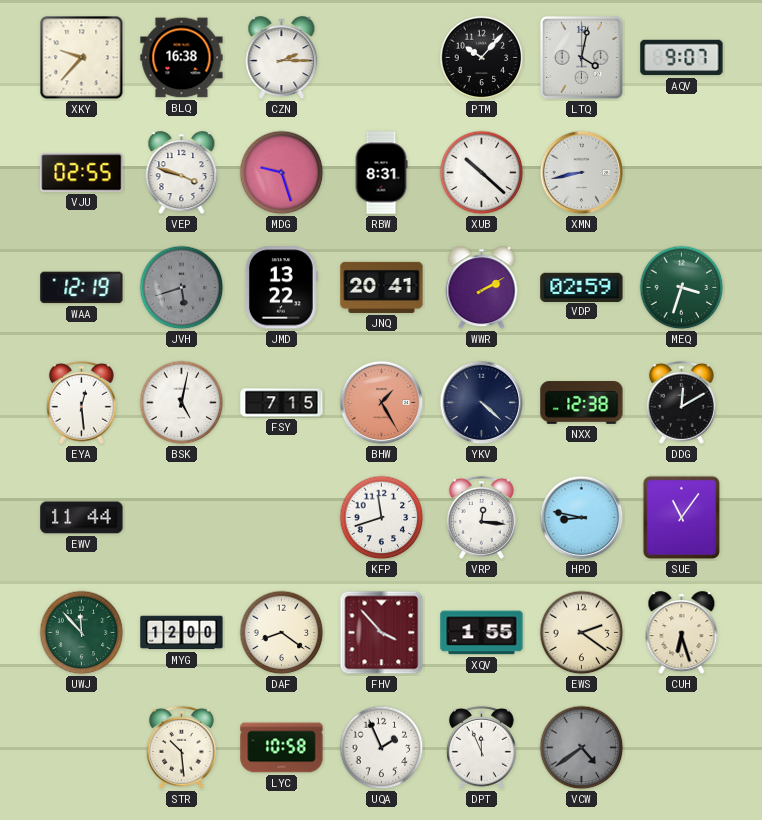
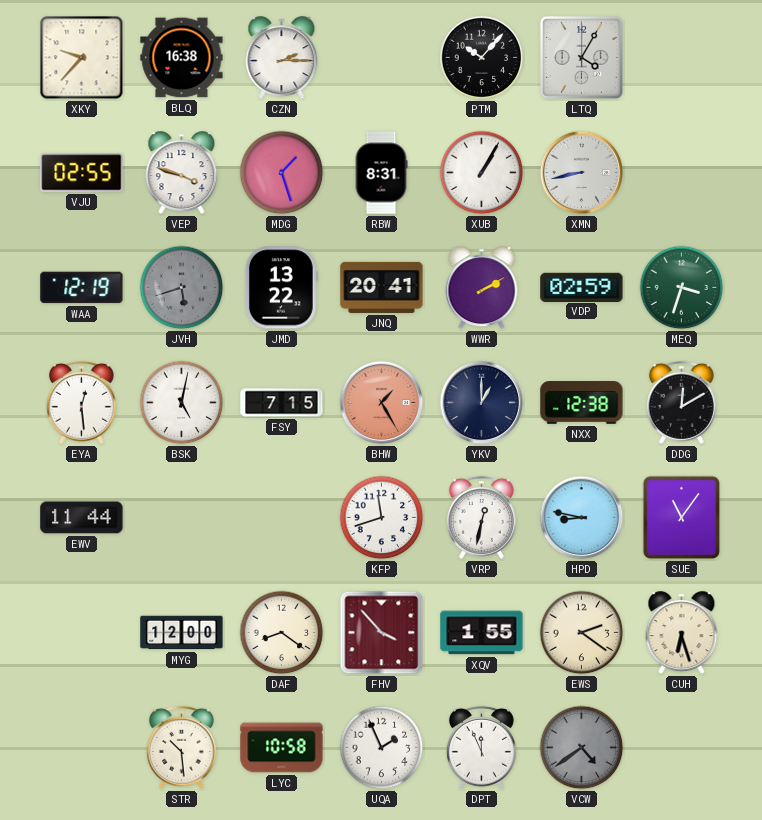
LTQ: 4:02 -> 4:05 (582, 58)
AQV: 9:07 -> none (682, 58)
MDG: 9:27 -> 1:27 (282, 173)
XUB: 10:22 -> 1:05 (482, 173)
YKV: 4:22 -> 1:00 (482, 403)
VRP: 12:16 -> 12:32 (481, 517)
UWJ: 11:53 -> none (82, 633)
